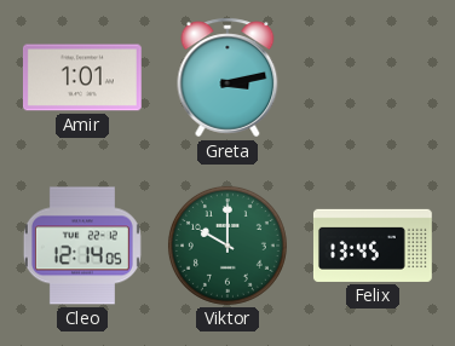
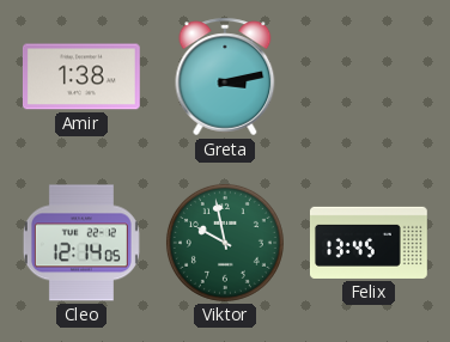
Amir: 1:01 -> 1:38 (81, 77)
Viktor: 10:00 -> 9:58 (225, 243)
